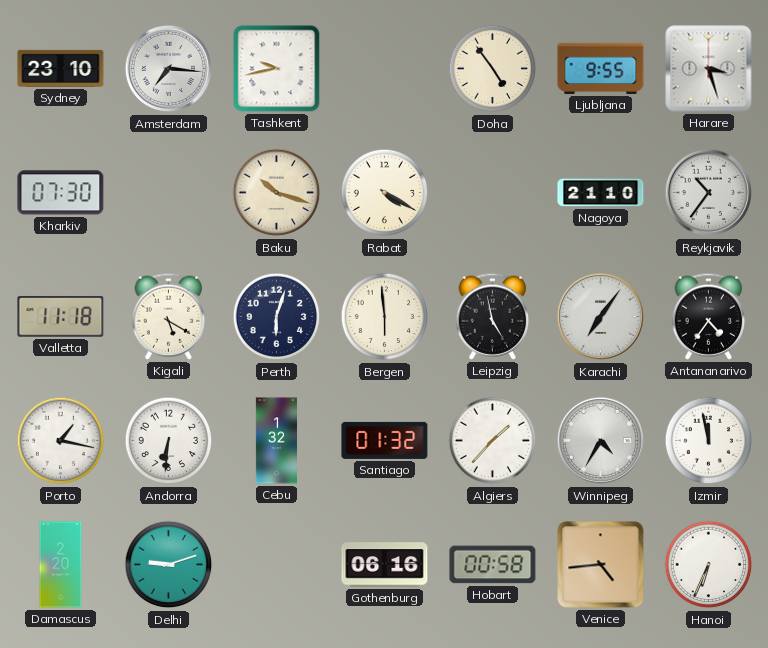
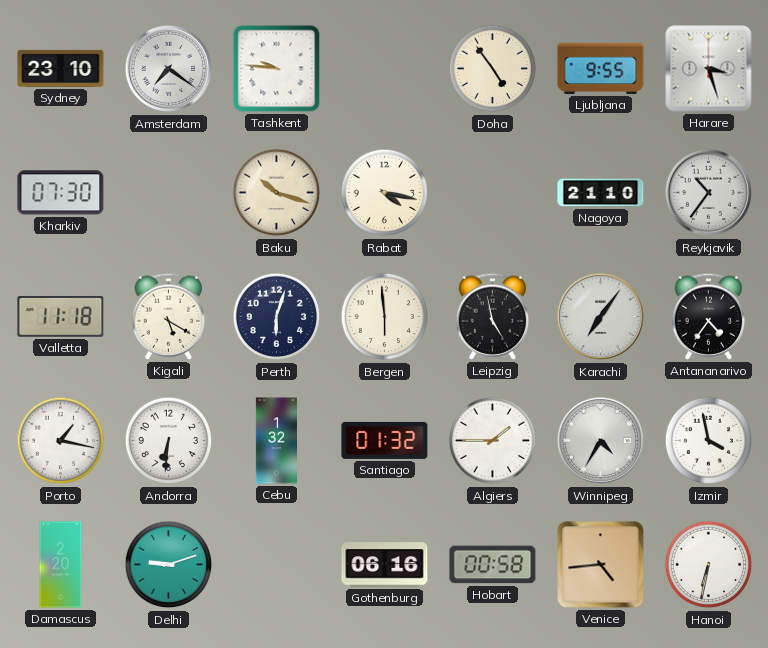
Amsterdam: 7:16 -> 7:21 (169, 69)
Tashkent: 9:43 -> 9:46 (277, 69)
Rabat: 4:20 -> 4:17 (385, 193)
Algiers: 1:37 -> 1:45 (493, 441)
Izmir: 11:58 -> 3:58 (709, 441)
Hanoi: 6:34 -> 6:32 (709, 565)
